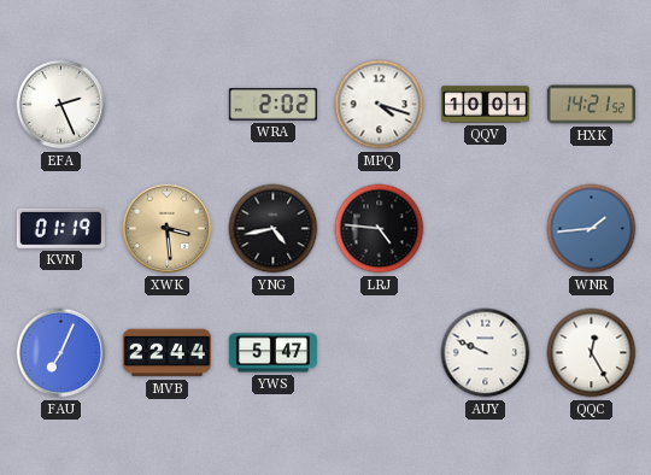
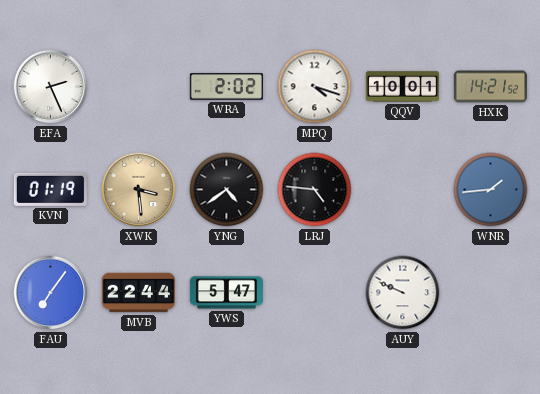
YNG: 4:43 -> 4:39 (227, 190)
FAU: 7:04 -> 7:06 (51, 293)
QQC: 12:25 -> none (592, 353)
